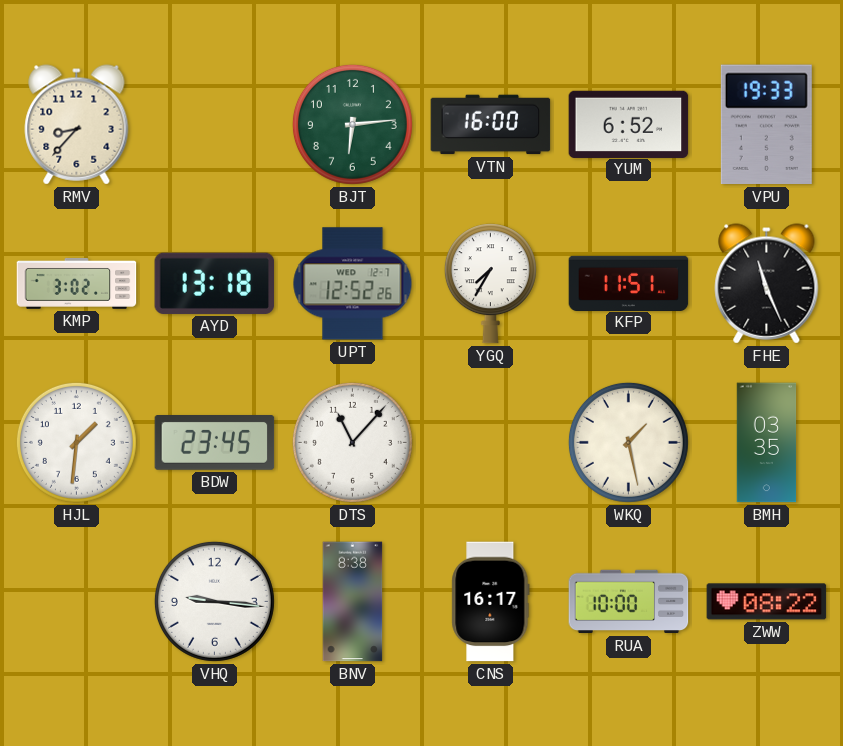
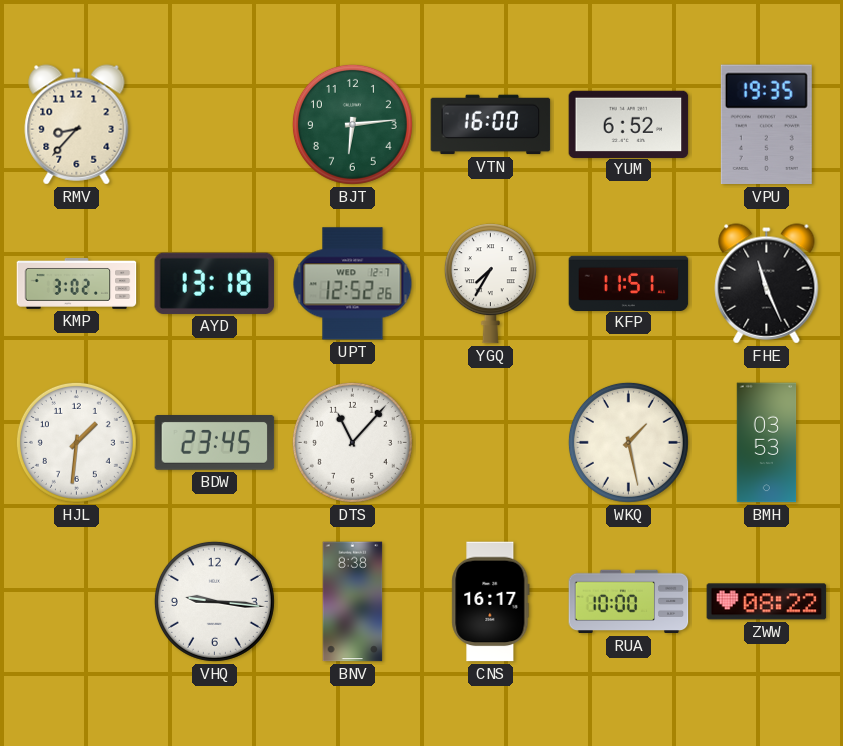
VPU: 19:33 -> 19:35 (766, 125)
BMH: 03:35 -> 03:53 (767, 443)
